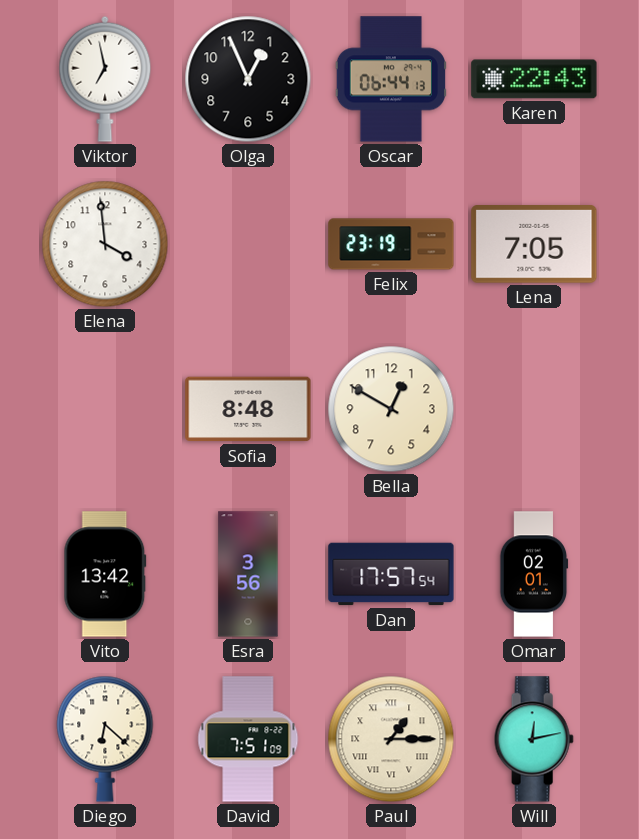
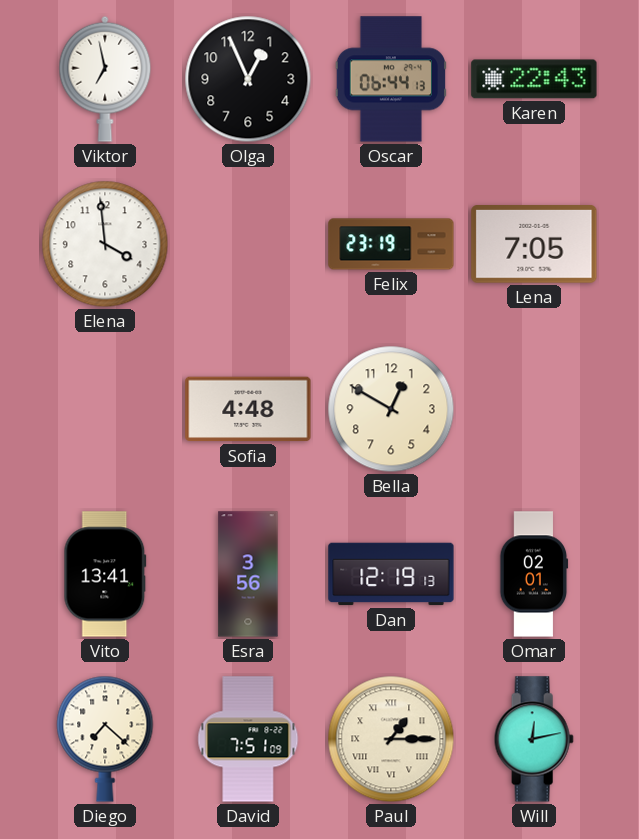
Sofia: 8:48 -> 4:48 (248, 409)
Vito: 13:42 -> 13:41 (105, 574)
Dan: 17:57 -> 12:19 (391, 574)
Diego: 6:22 -> 7:22 (105, 739)
